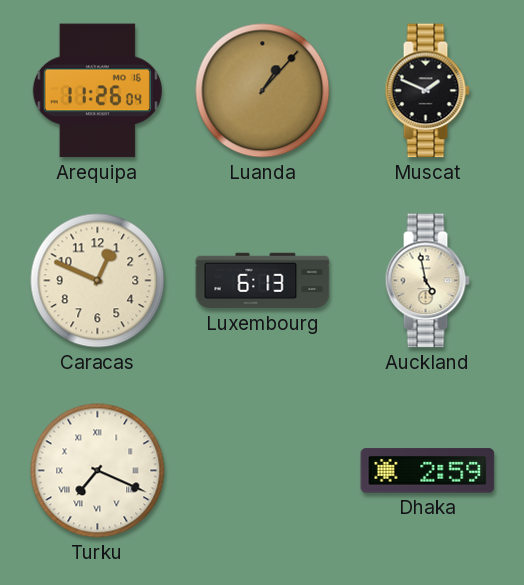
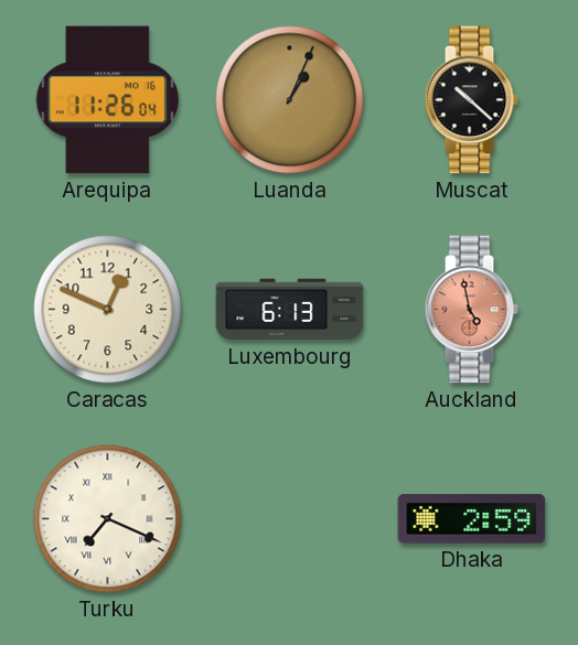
Luanda: 1:07 -> 1:04 (290, 100)
Muscat: 1:49 -> 10:22 (471, 100)
Auckland dial: cream -> salmon (471, 310)
